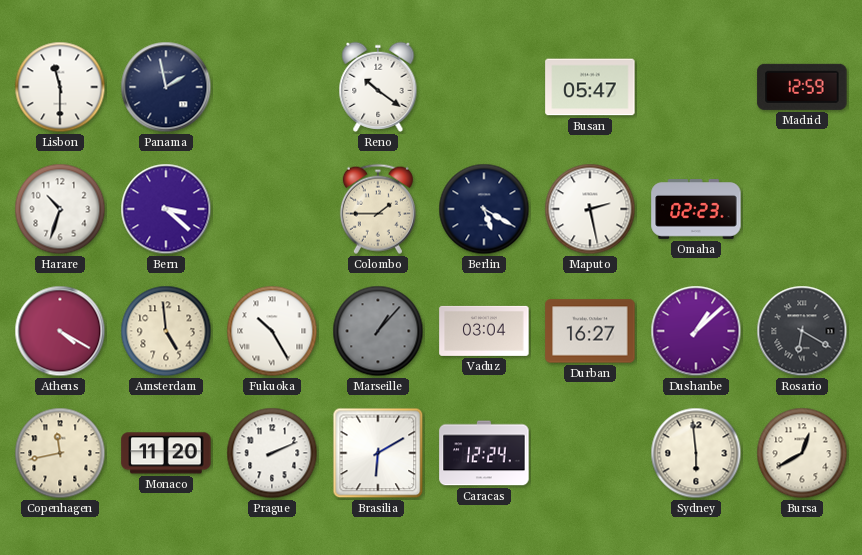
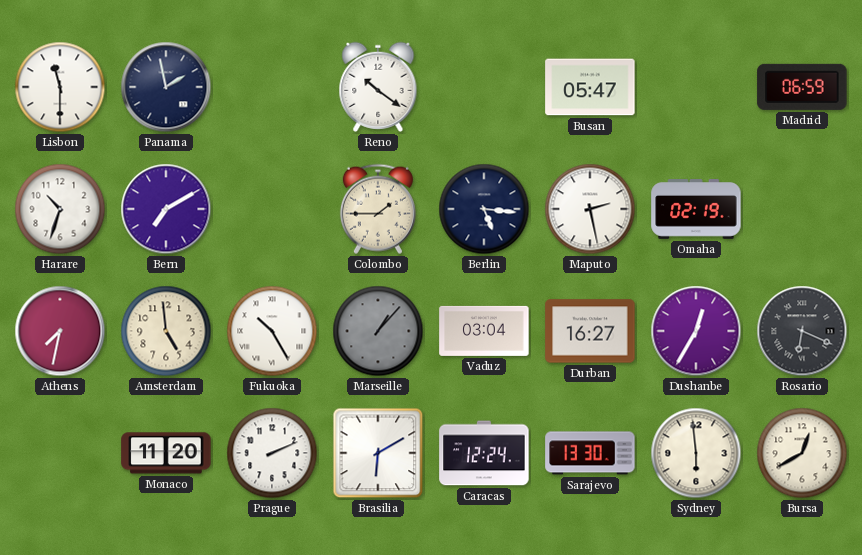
Madrid: 12:59 -> 06:59 (802, 87)
Bern: 3:22 -> 7:10 (166, 209)
Berlin: 5:20 -> 5:16 (484, 209)
Omaha: 02:23 -> 02:19 (696, 210)
Athens: 4:20 -> 7:32 (60, 331)
Dushanbe: 1:08 -> 12:35 (696, 331)
Rosario: 6:20 -> 6:19 (802, 331)
Copenhagen: 11:43 -> none (60, 453)
Sarajevo: none -> 13:30 (590, 453)
